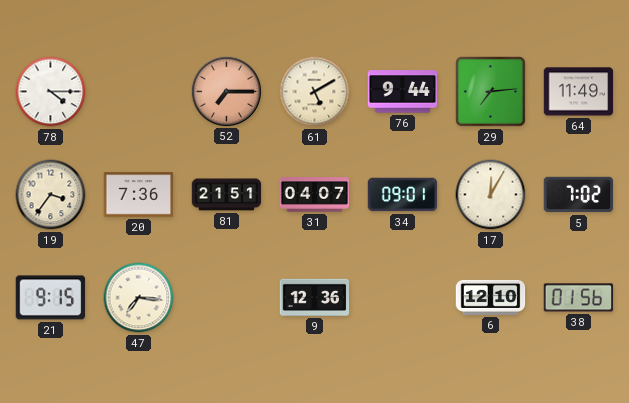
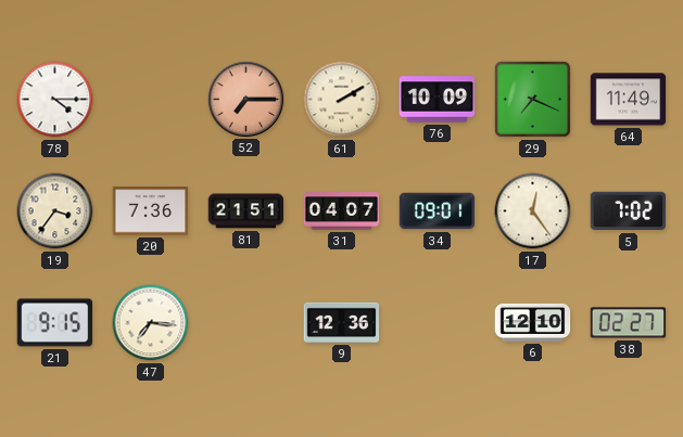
61: 5:10 -> 2:10 (342, 100)
76: 9:44 -> 10:09 (438, 100)
29: 7:14 -> 7:19 (532, 99)
17: 12:05 -> 12:24 (533, 211)
38: 01:56 -> 02:27 (629, 323)
